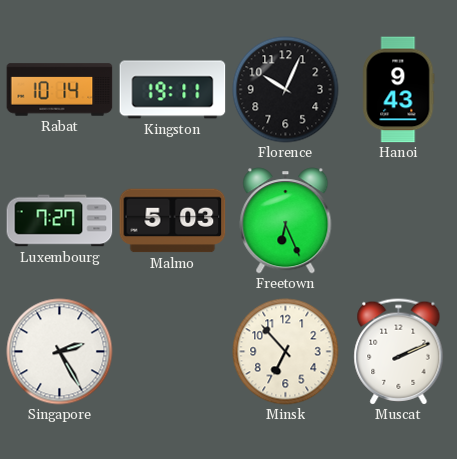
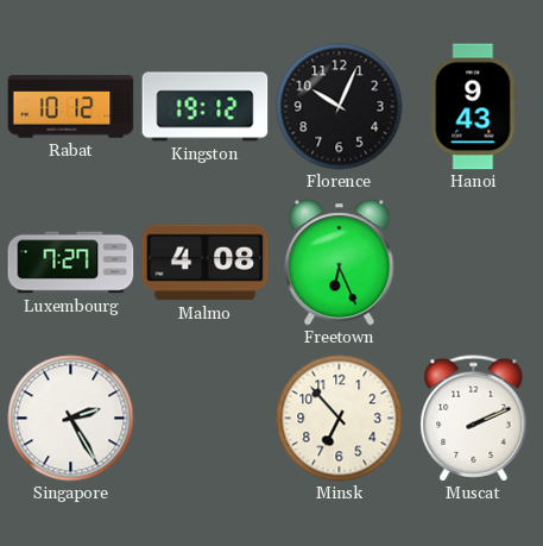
Rabat: 10:14 -> 10:12 (71, 107)
Kingston: 19:11 -> 19:12 (206, 107)
Malmo: 5:03 -> 4:08 (206, 263)
